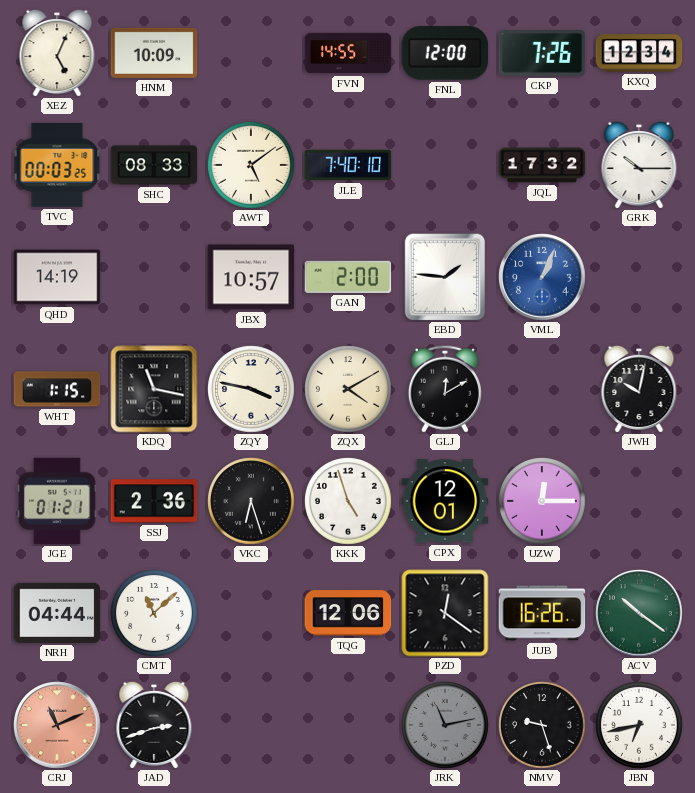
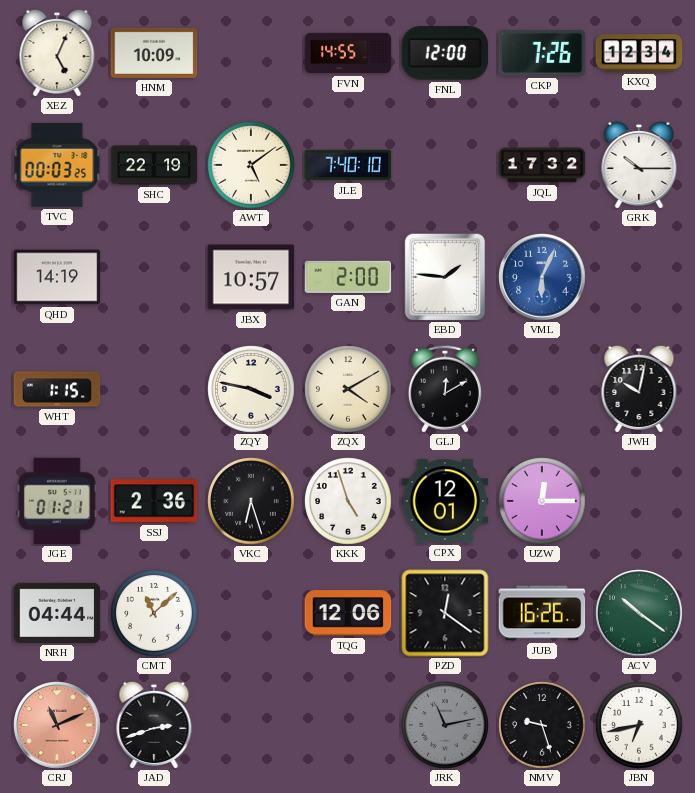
SHC: 08:33 -> 22:19 (154, 165)
VML: 1:04 -> 6:04 (542, 277)
KDQ: 11:17 -> none (154, 389)
